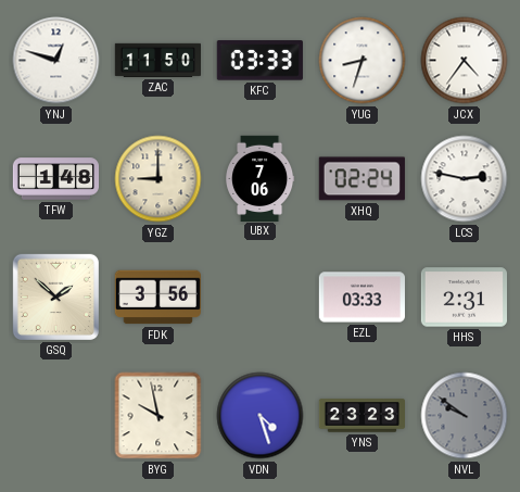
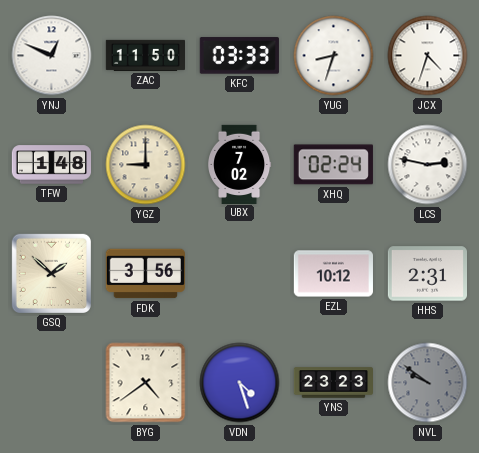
YNJ: 12:48 -> 12:49 (52, 56)
JCX: 4:36 -> 4:33 (428, 56)
UBX: 7:06 -> 7:02 (240, 164)
EZL: 03:33 -> 10:12 (333, 274)
BYG: 9:58 -> 4:39 (146, 383)
